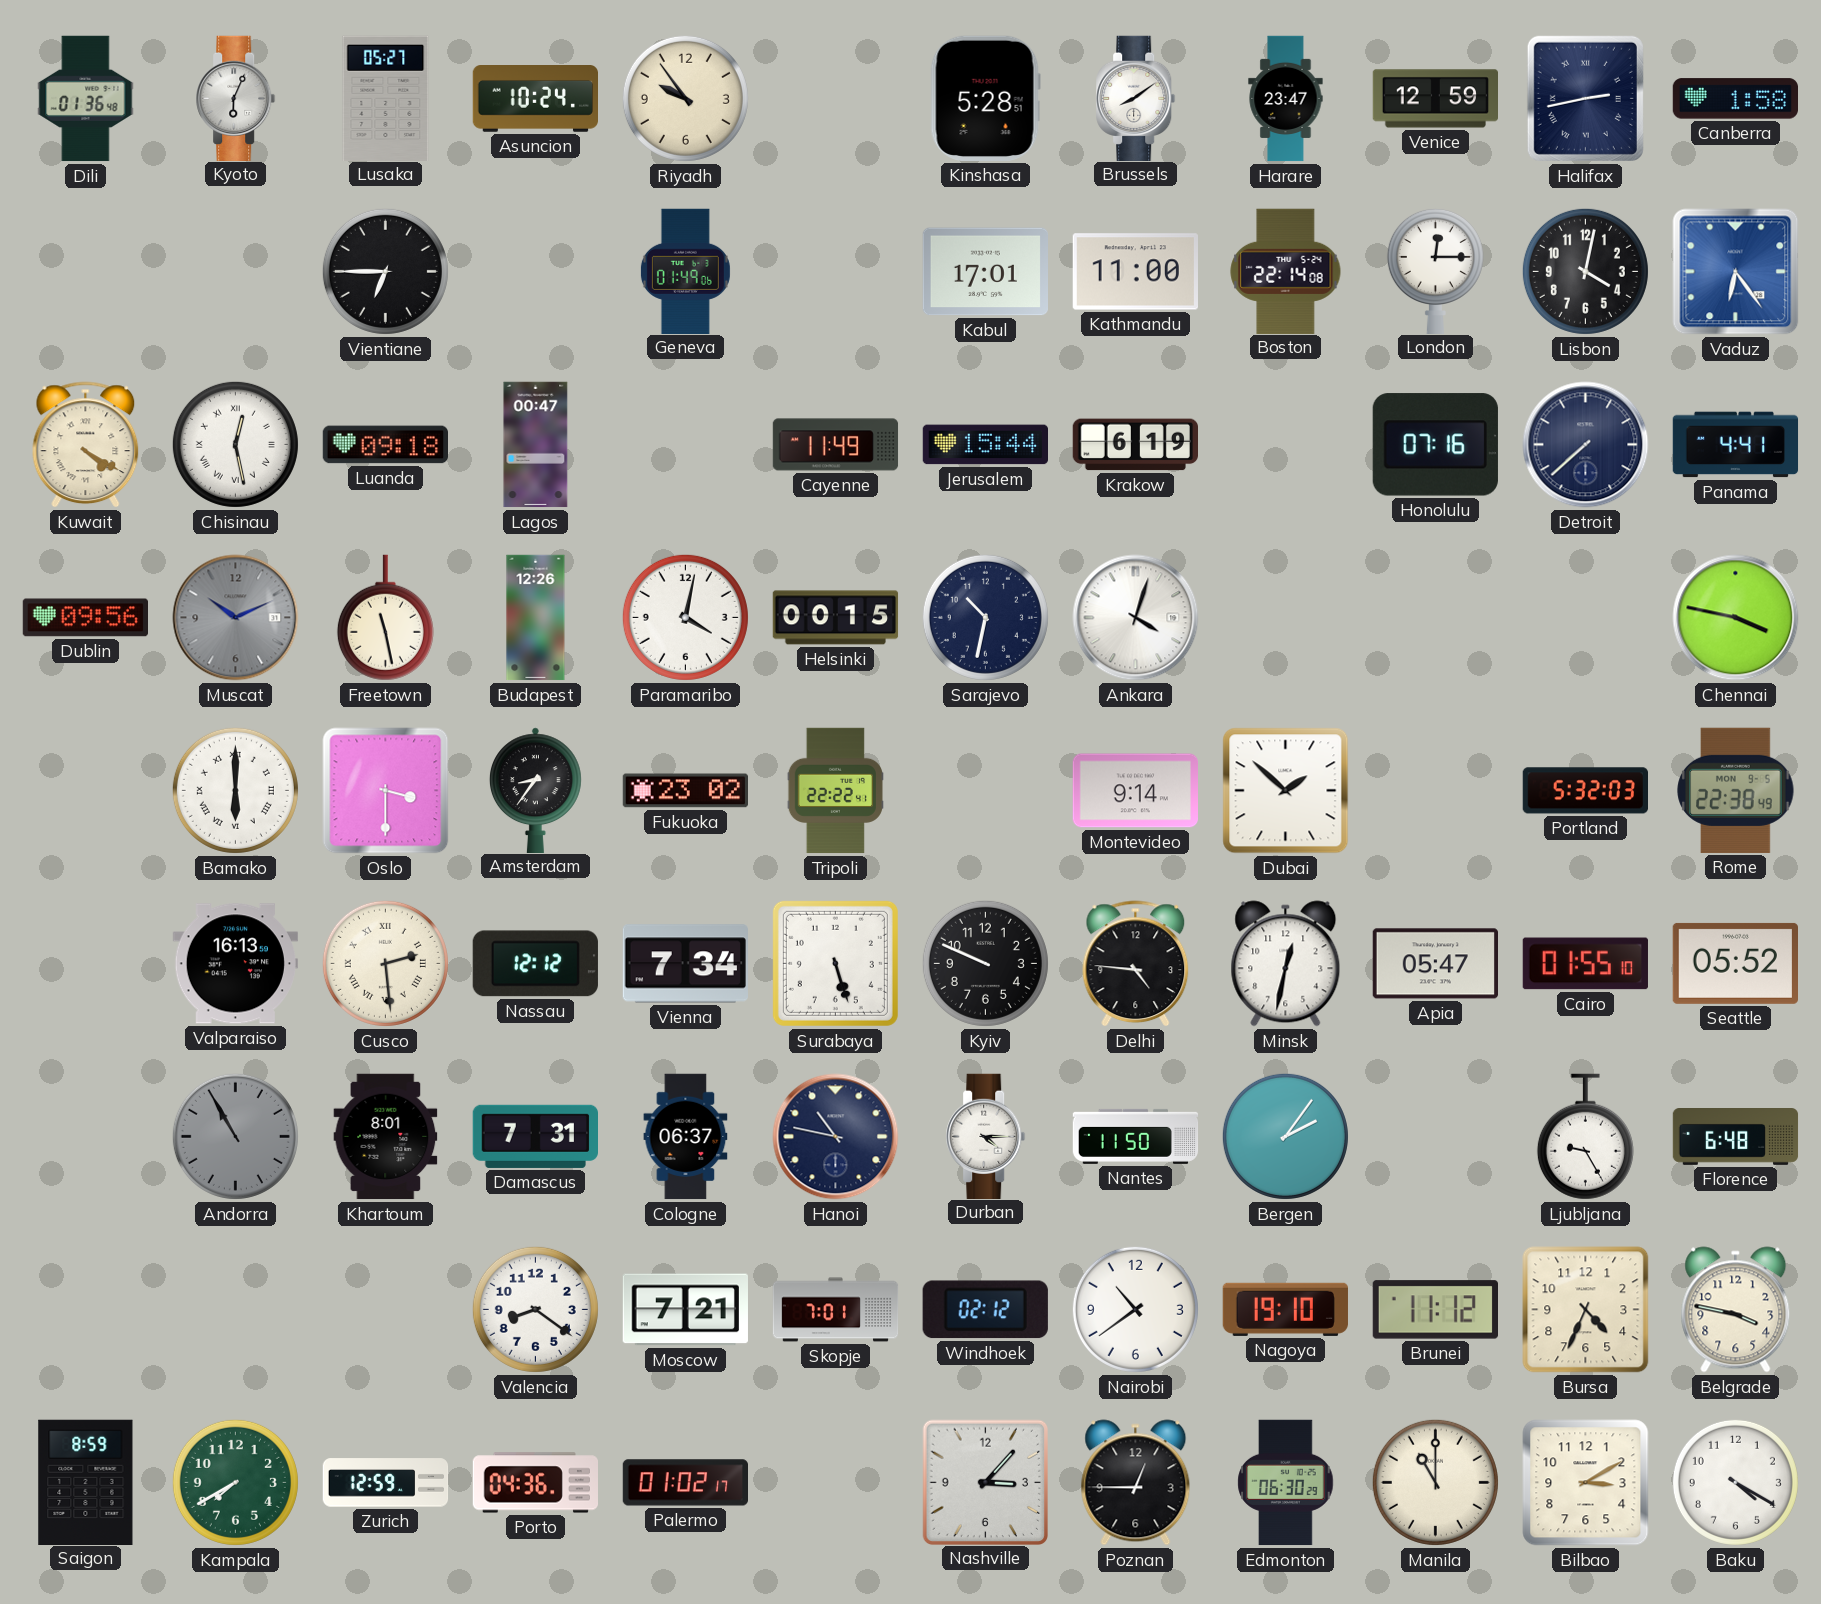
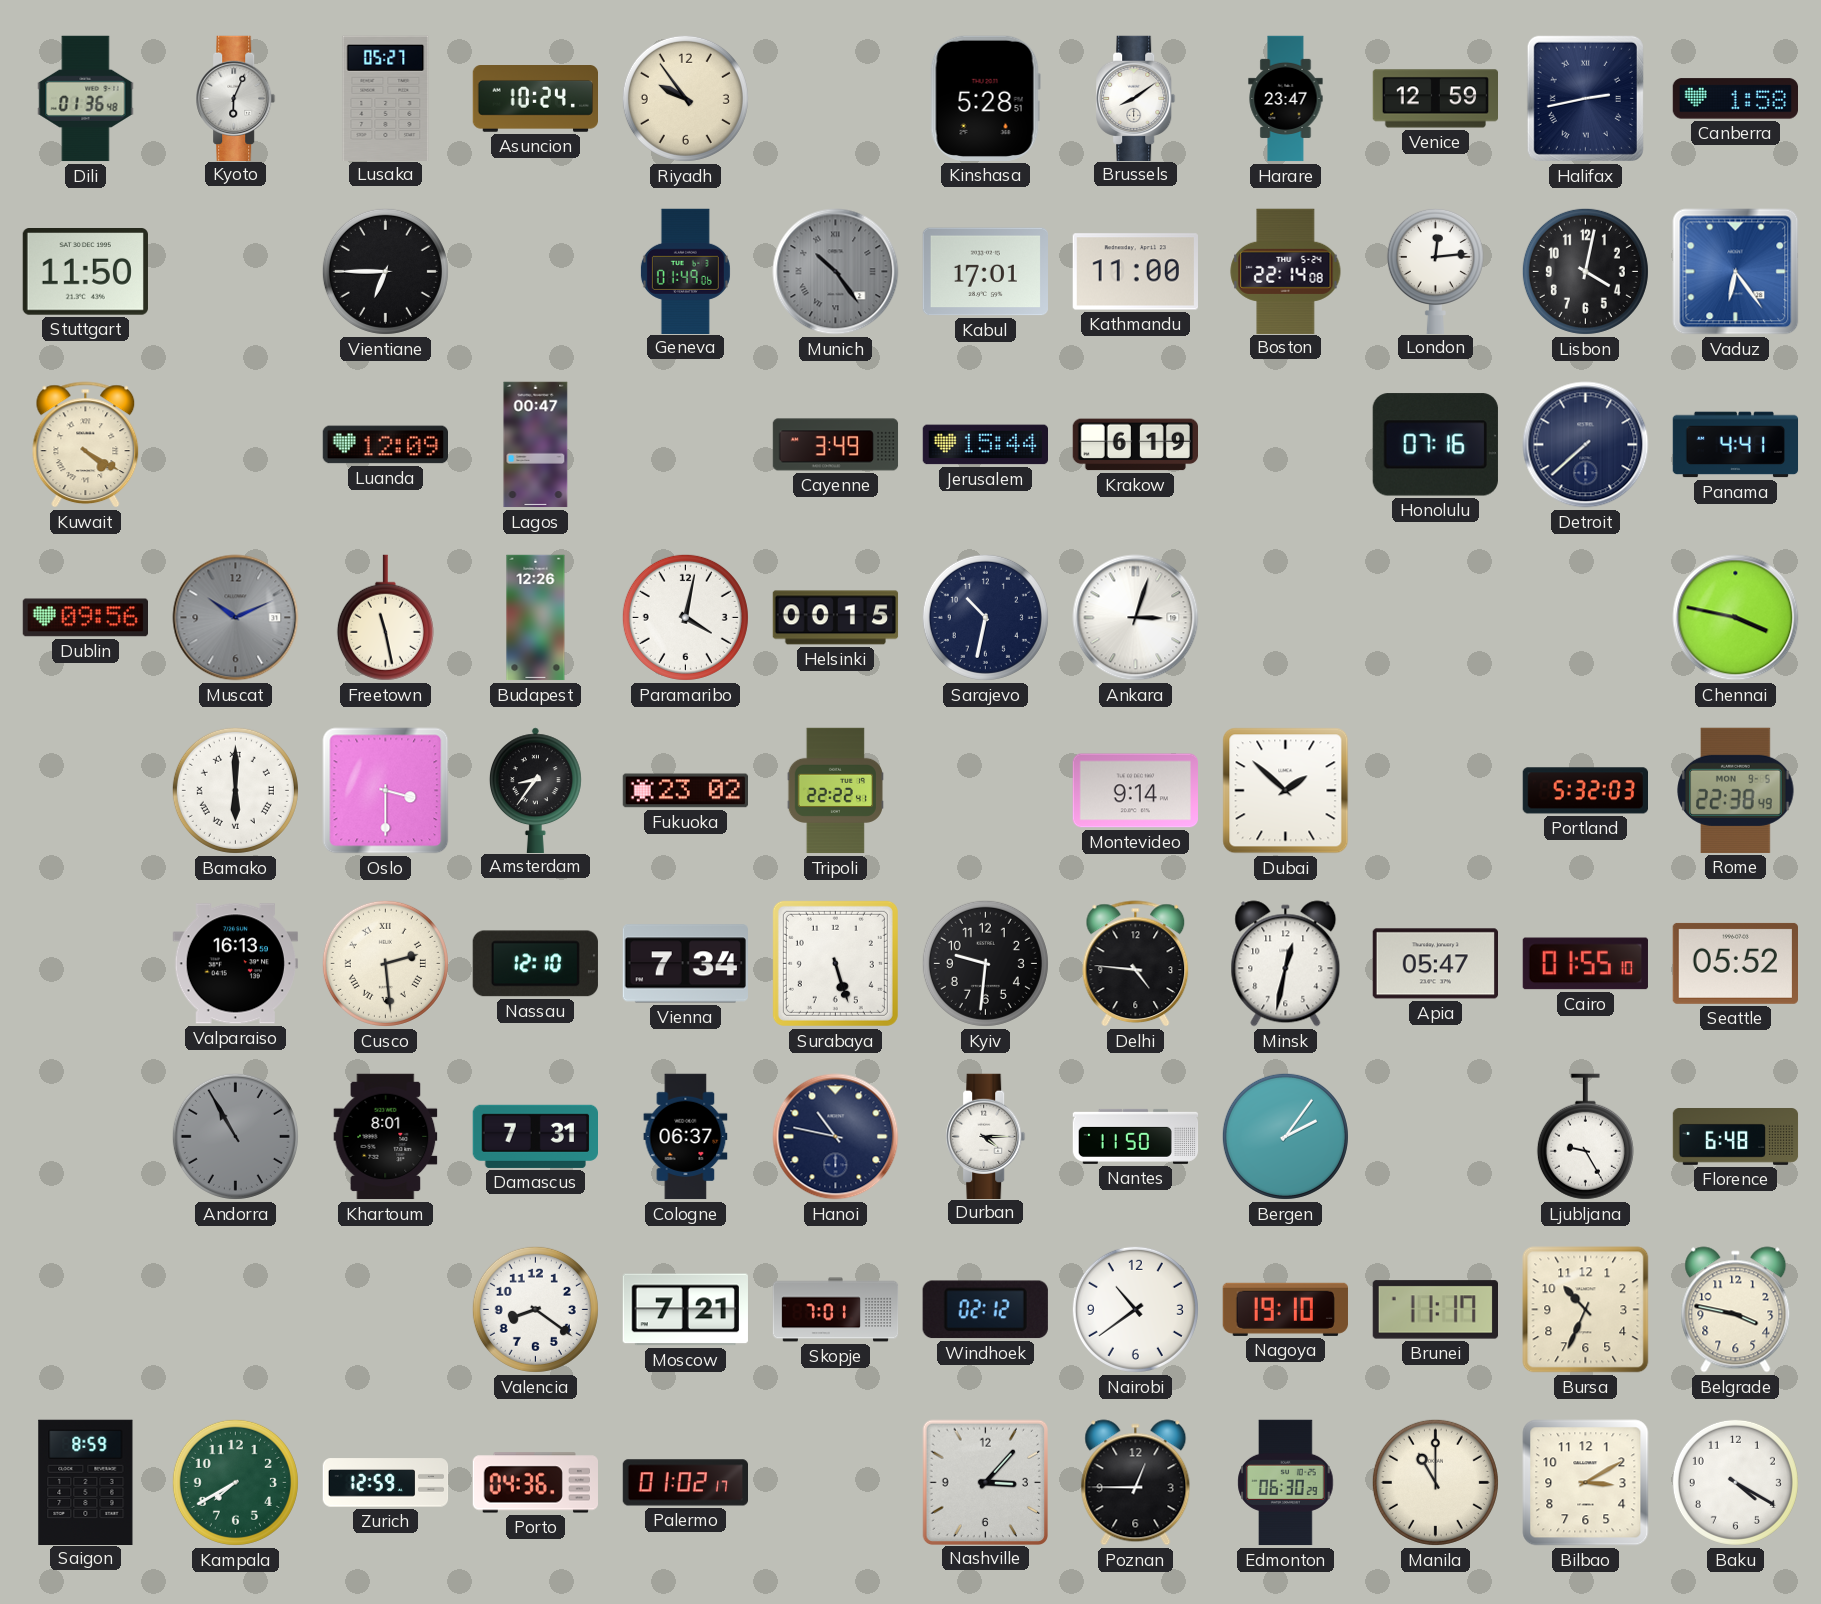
Stuttgart: none -> 11:50 (85, 272)
Munich: none -> 10:24 (836, 272)
London: 12:15 -> 12:14 (1435, 270)
Chisinau: 12:28 -> none (235, 444)
Luanda: 09:18 -> 12:09 (385, 445)
Cayenne: 11:49 -> 3:49 (836, 445)
Ankara: 4:03 -> 3:03 (1136, 618)
Nassau: 12:12 -> 12:10 (535, 964)
Kyiv: 9:49 -> 9:31 (985, 963)
Brunei: 11:12 -> 11:17 (1435, 1310)
Bursa: 4:34 -> 10:34 (1586, 1310)
